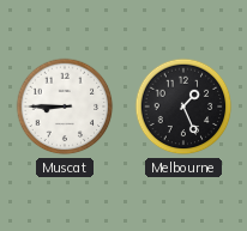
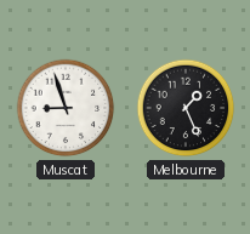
Muscat: 8:45 -> 8:57 (66, 108)
